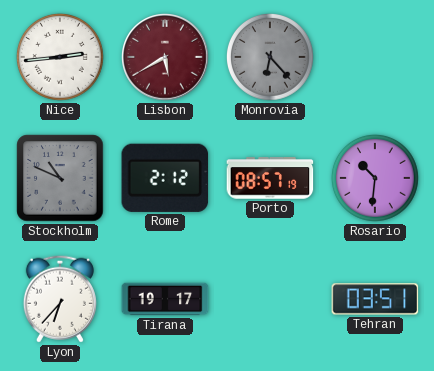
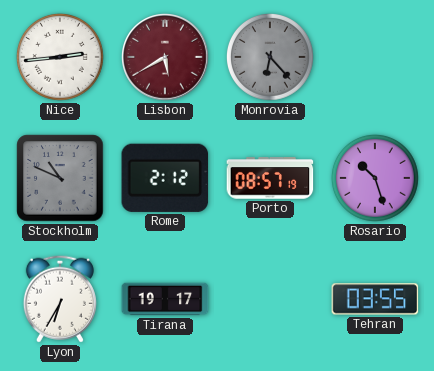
Rosario: 10:31 -> 10:27 (375, 178)
Lyon: 6:37 -> 6:35 (60, 299)
Tehran: 03:51 -> 03:55 (375, 299)
